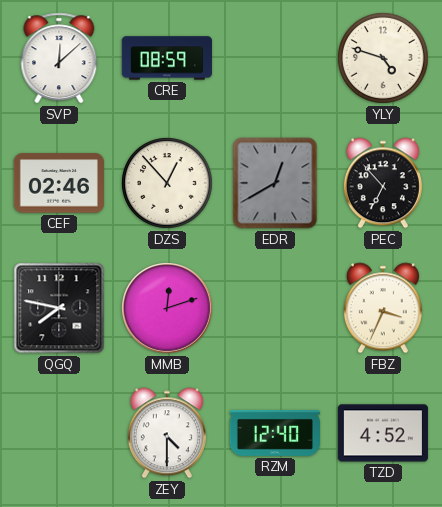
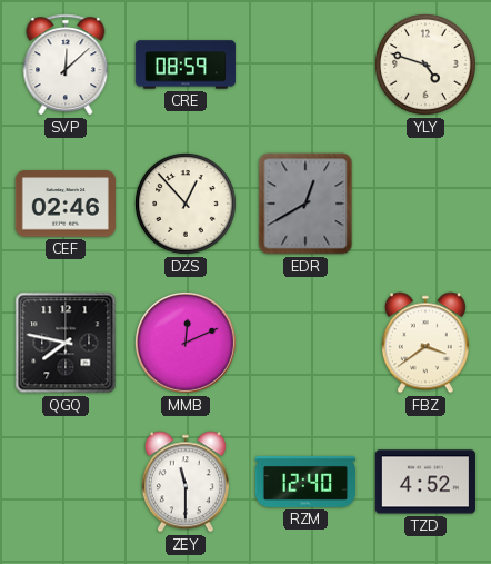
PEC: 6:53 -> none (383, 183)
MMB: 12:12 -> 12:11 (186, 343)
FBZ: 3:34 -> 3:39 (425, 343)
ZEY: 4:30 -> 11:30 (186, 482)
